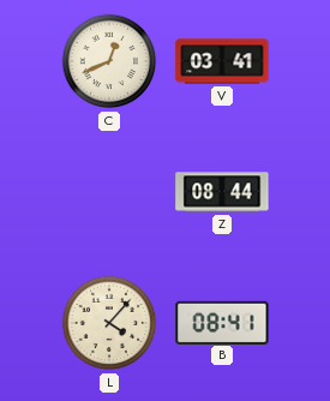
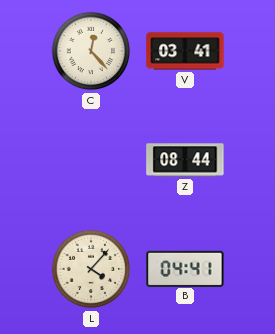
C: 12:41 -> 12:23 (91, 51)
B: 08:41 -> 04:41 (185, 268)
